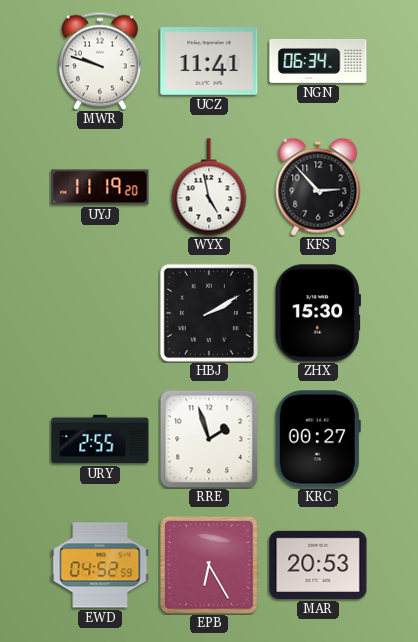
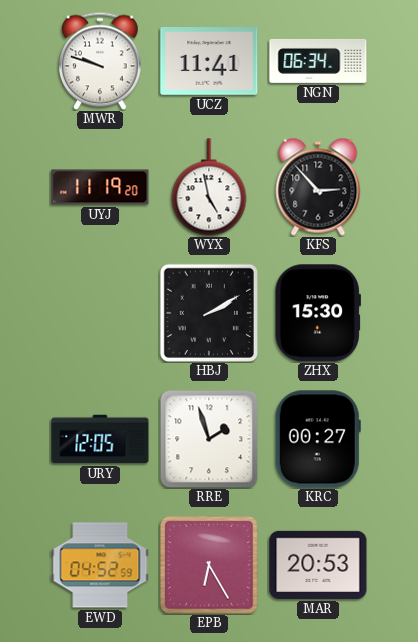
URY: 2:55 -> 12:05 (100, 439)
